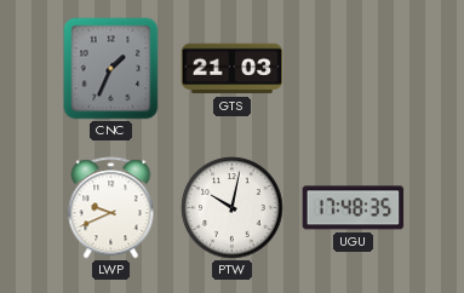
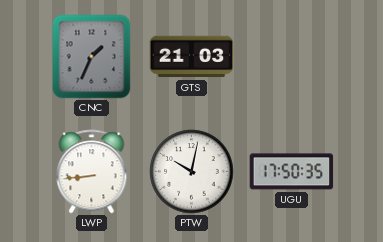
LWP: 9:41 -> 8:44 (92, 172)
UGU: 17:48 -> 17:50 (292, 172)
